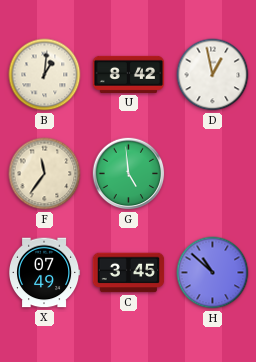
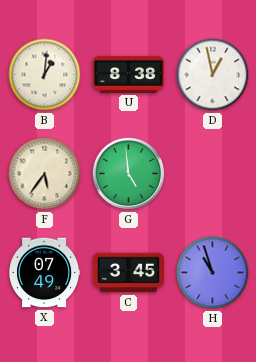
U: 8:42 -> 8:38 (129, 74)
F: 11:36 -> 5:36 (45, 174)
H: 10:52 -> 10:57 (213, 273)
